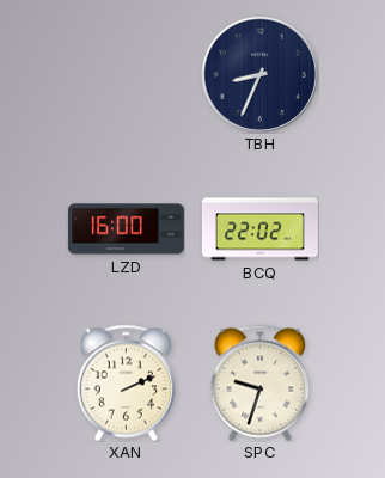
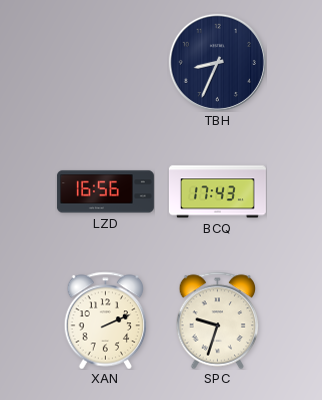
LZD: 16:00 -> 16:56 (105, 192)
BCQ: 22:02 -> 17:43 (217, 192)
